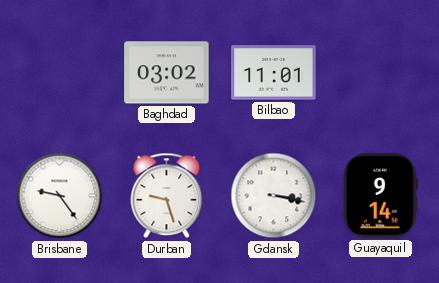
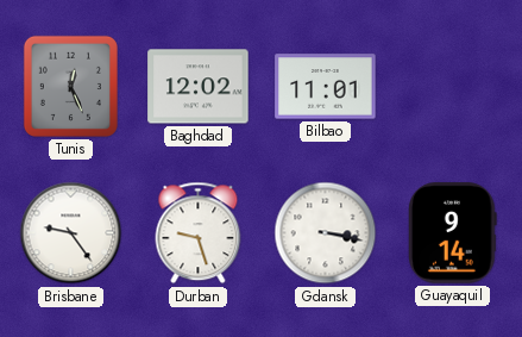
Tunis: none -> 12:26 (70, 86)
Baghdad: 03:02 -> 12:02 (199, 87)
